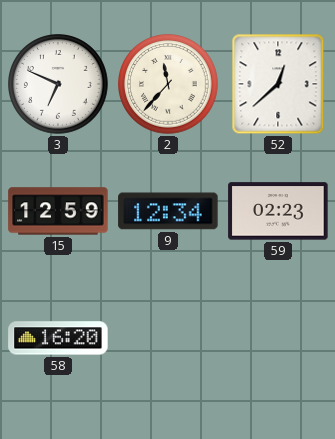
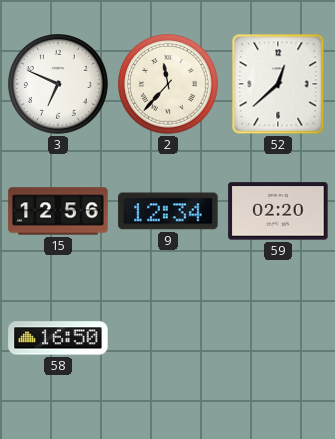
15: 12:59 -> 12:56 (58, 211)
59: 02:23 -> 02:20 (278, 211)
58: 16:20 -> 16:50 (58, 338)
